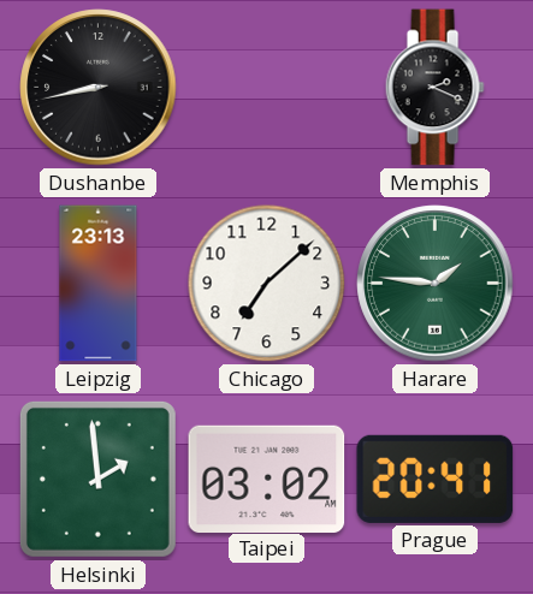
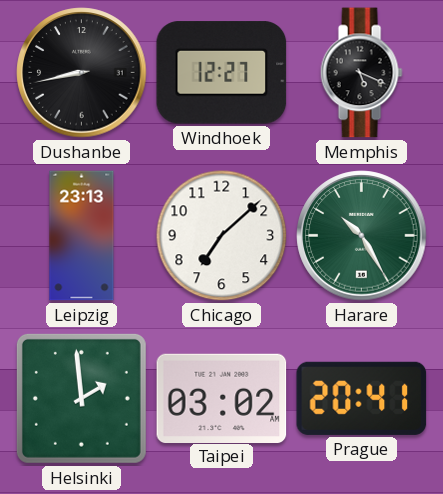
Windhoek: none -> 12:27 (222, 73)
Memphis: 2:19 -> 5:19 (361, 73)
Harare: 1:46 -> 10:25 (362, 236)
